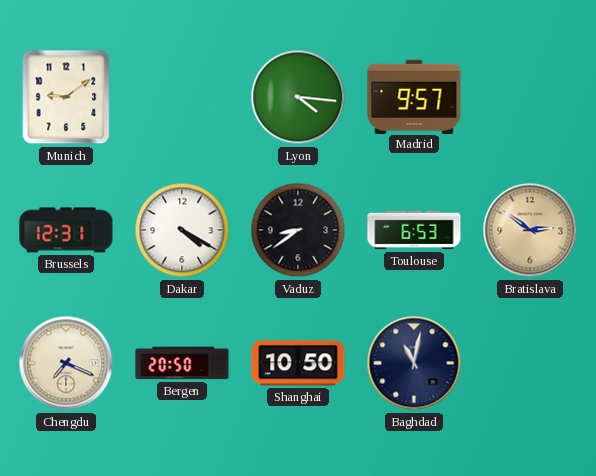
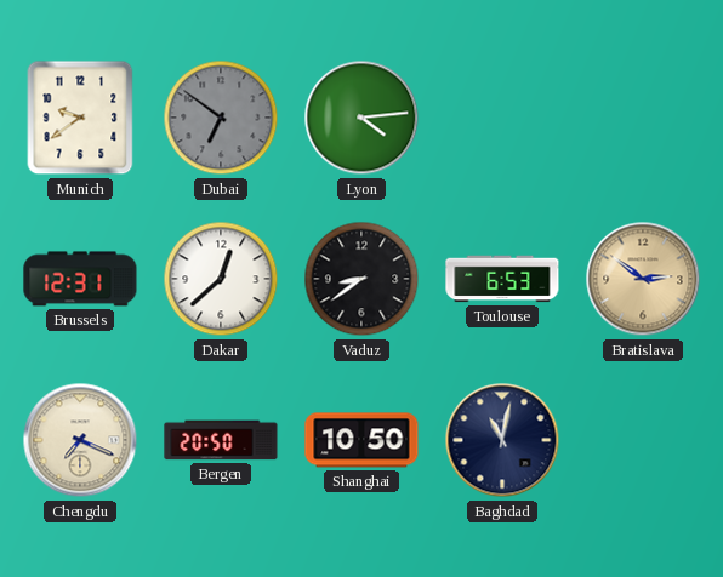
Munich: 9:09 -> 9:39 (80, 118)
Dubai: none -> 6:51 (221, 118)
Lyon: 4:16 -> 4:14 (362, 118)
Madrid: 9:57 -> none (414, 96)
Dakar: 4:20 -> 12:38 (221, 279)
